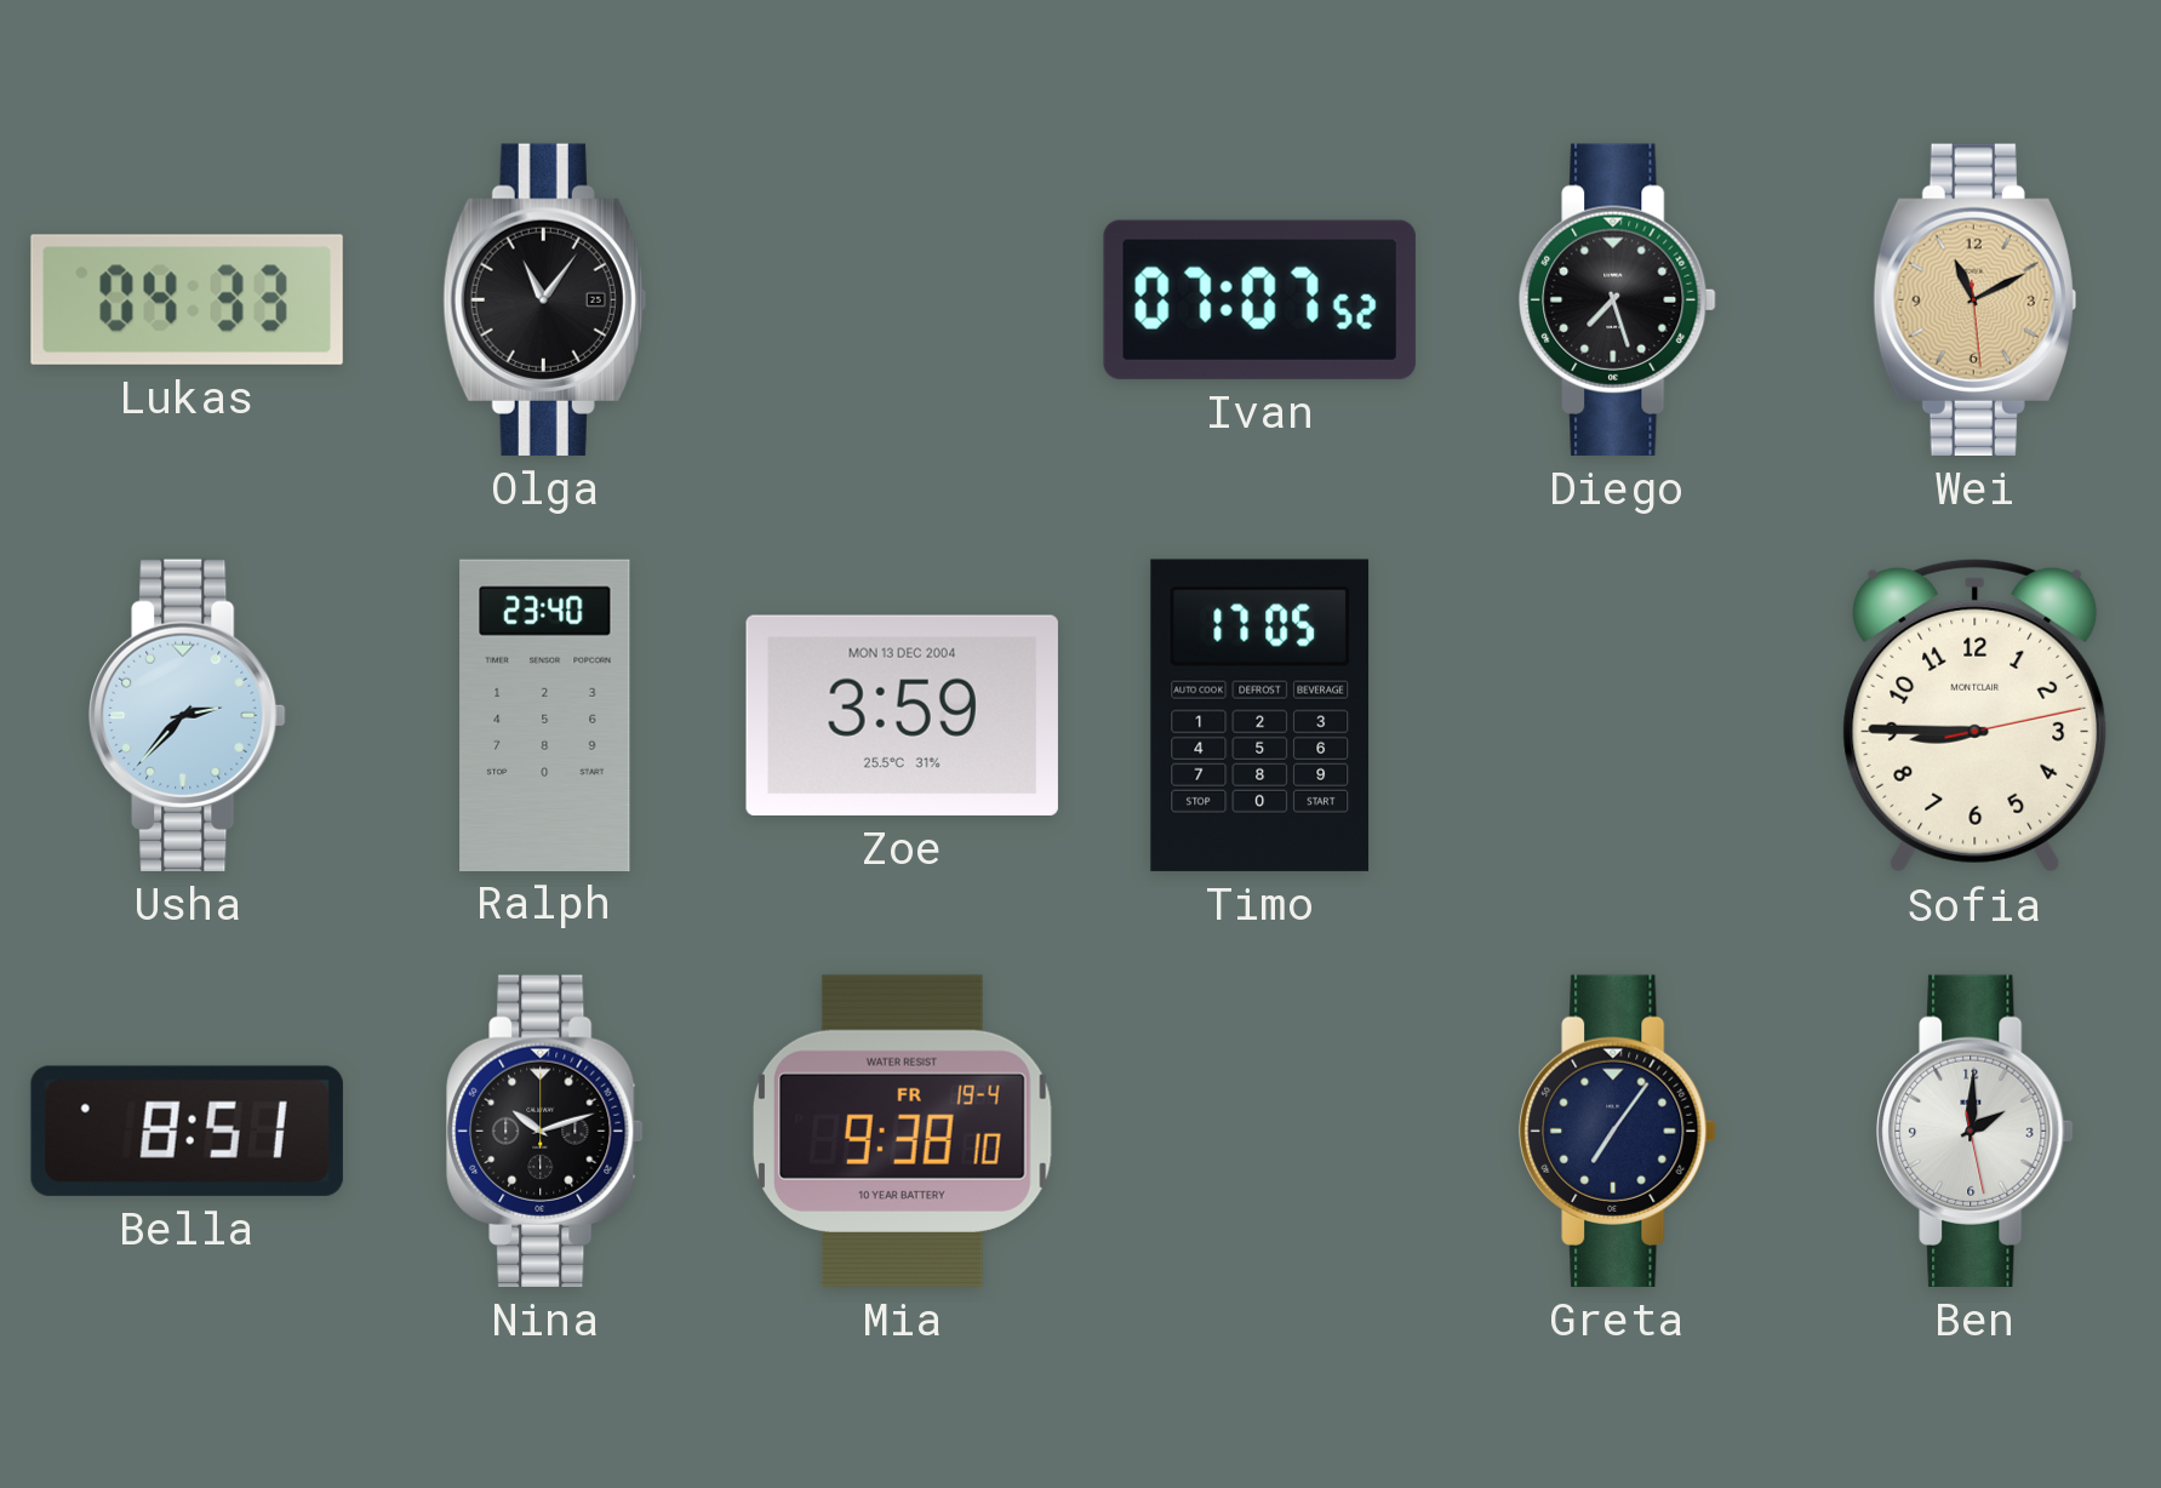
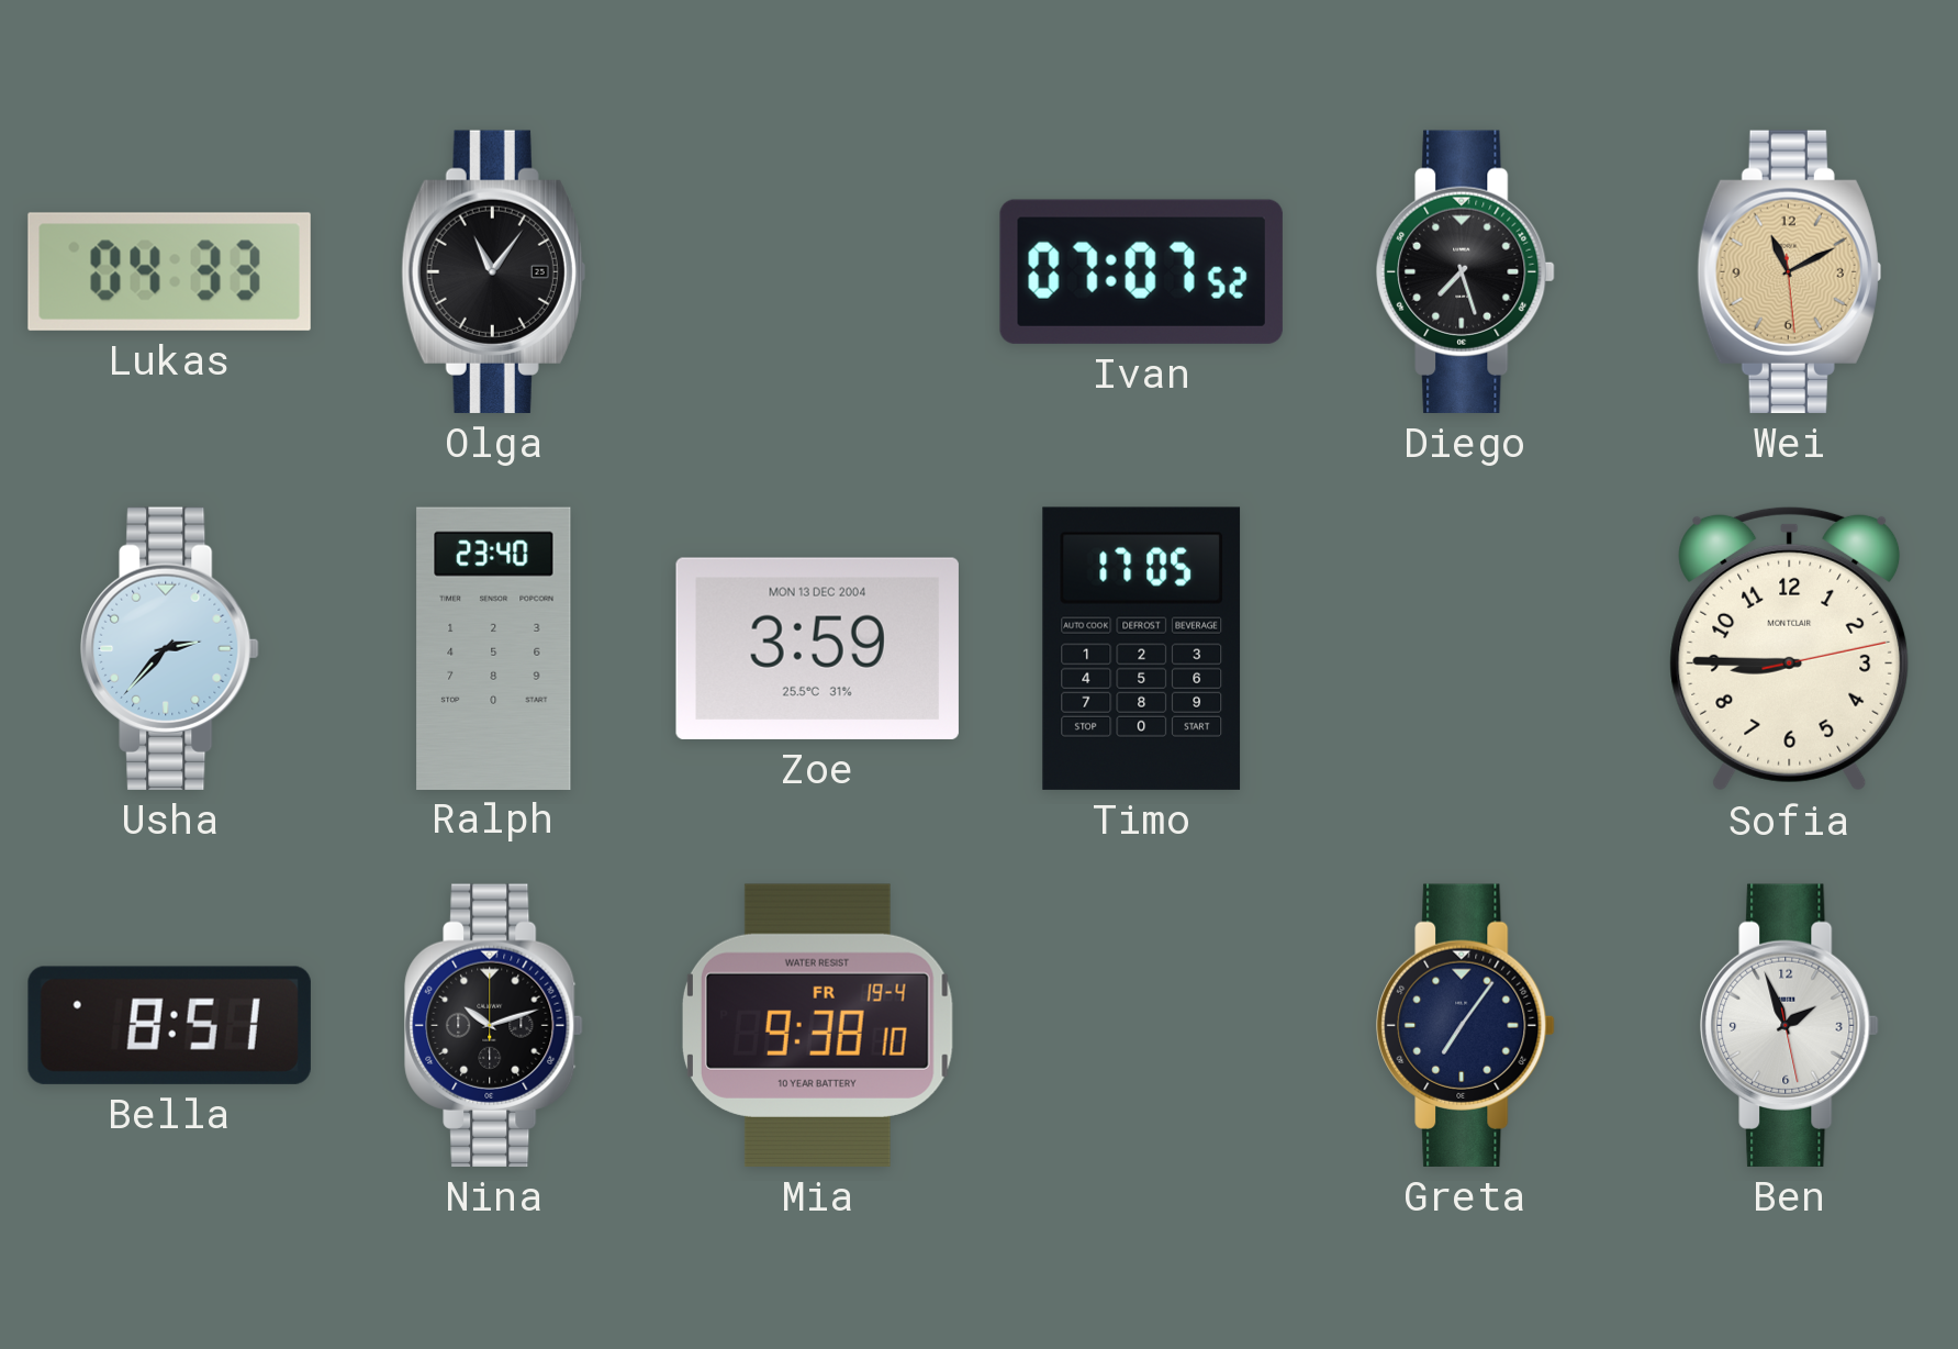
Ben: 2:00 -> 1:56 (1790, 1025)
